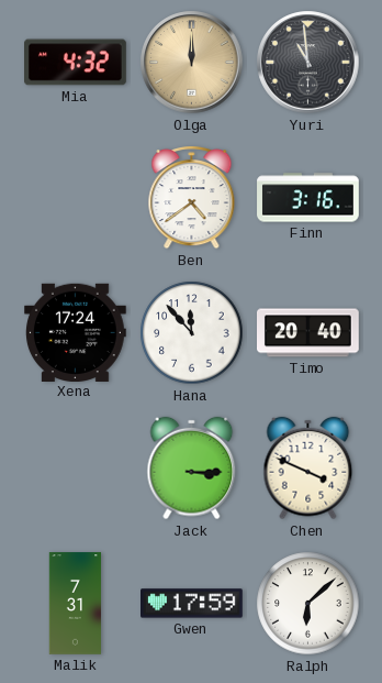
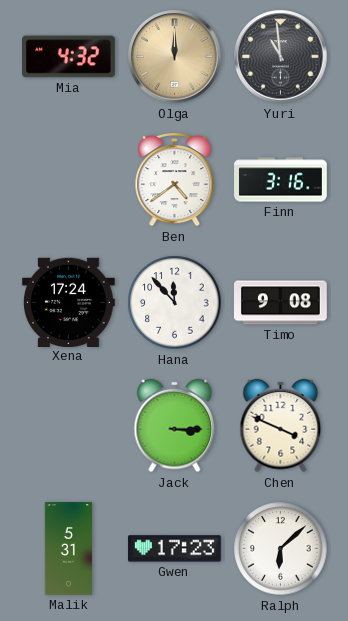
Timo: 20:40 -> 9:08 (281, 303)
Malik: 7:31 -> 5:31 (69, 549)
Gwen: 17:59 -> 17:23 (175, 549)
